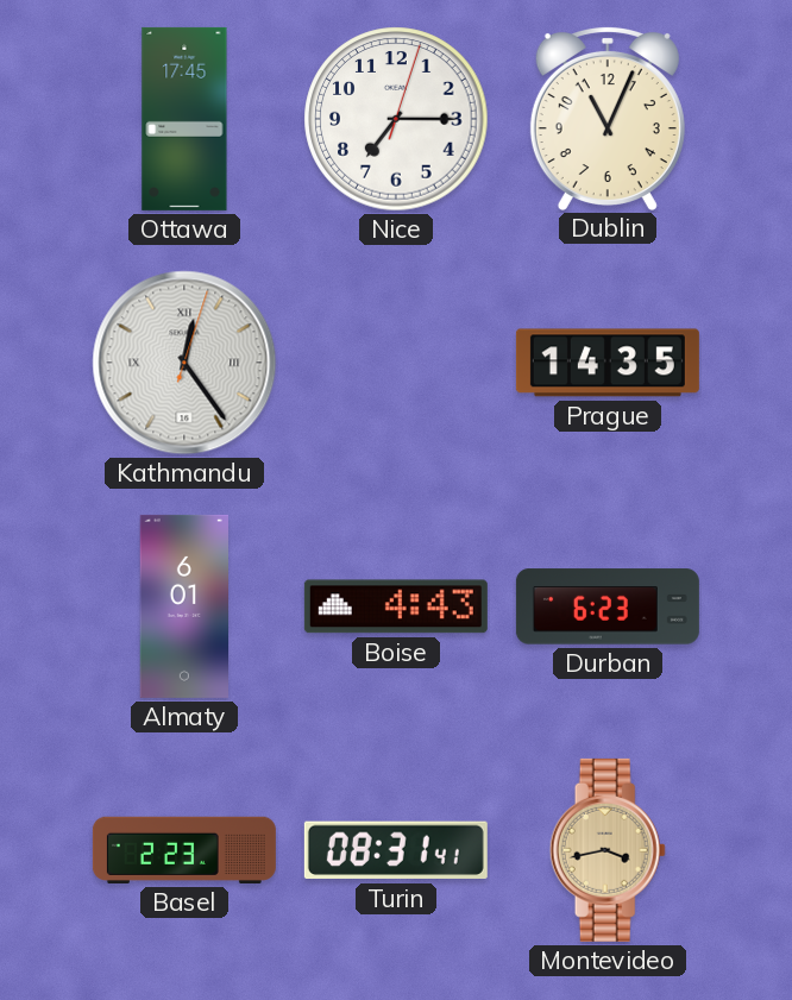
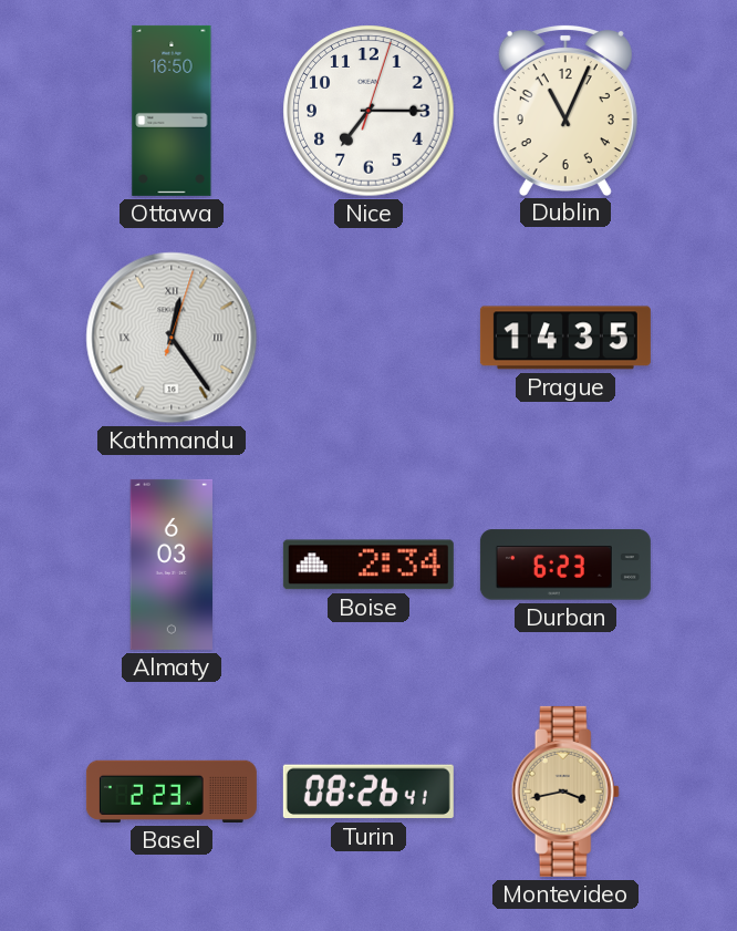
Ottawa: 17:45 -> 16:50 (172, 111)
Almaty: 6:01 -> 6:03 (170, 565)
Boise: 4:43 -> 2:34 (369, 565)
Turin: 08:31 -> 08:26 (369, 792)
